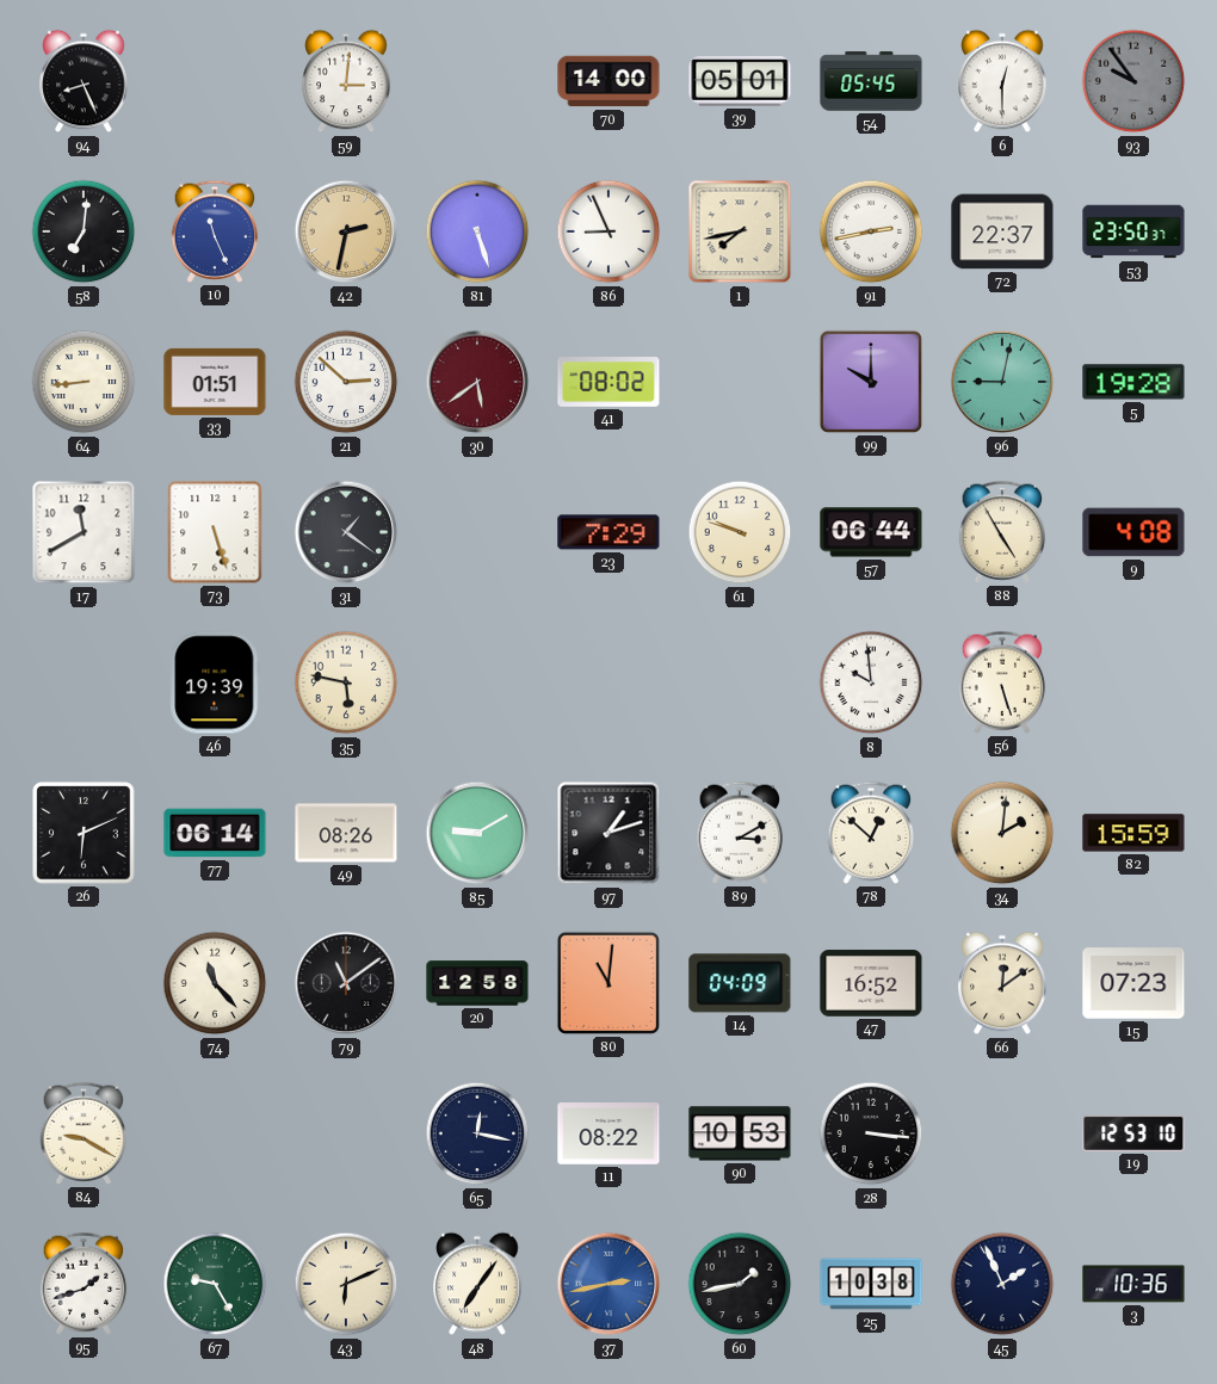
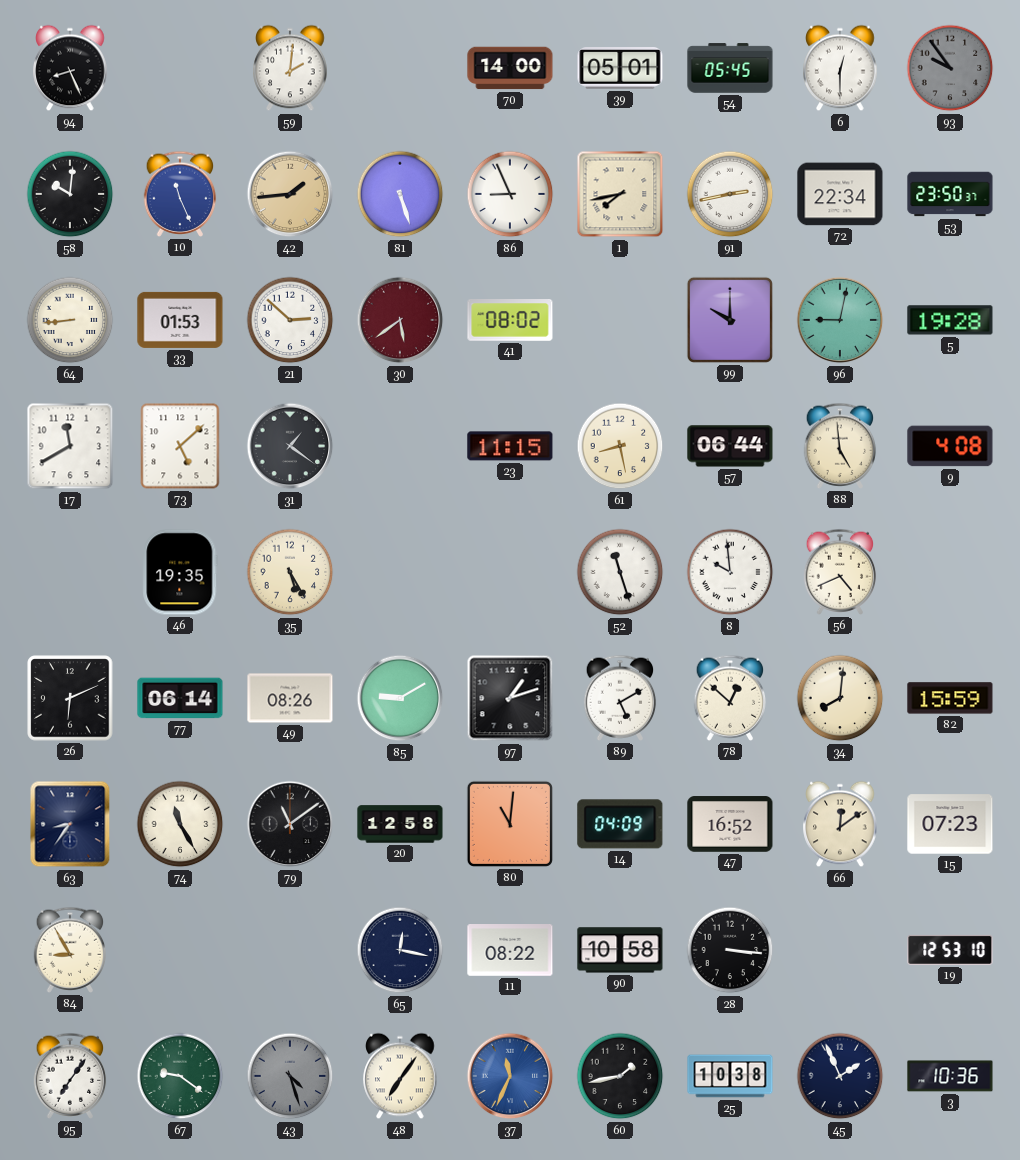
59: 3:01 -> 2:01 (290, 68)
58: 7:01 -> 10:01 (70, 194)
42: 2:32 -> 1:44 (290, 194)
72: 22:37 -> 22:34 (840, 194)
33: 01:51 -> 01:53 (180, 320)
73: 5:27 -> 5:08 (180, 446)
23: 7:29 -> 11:15 (510, 446)
61: 9:48 -> 8:28 (620, 446)
88: 4:55 -> 4:59 (840, 446)
46: 19:39 -> 19:35 (180, 572)
35: 5:47 -> 5:25 (290, 572)
52: none -> 11:27 (620, 572)
56: 5:27 -> 4:41 (840, 572)
89: 3:10 -> 5:10 (620, 698)
34: 2:01 -> 8:01 (840, 698)
63: none -> 8:36 (70, 824)
74: 11:23 -> 11:25 (180, 824)
84: 9:20 -> 8:55 (70, 950)
90: 10:53 -> 10:58 (620, 950)
95: 1:42 -> 7:06 (70, 1076)
67: 9:25 -> 9:21 (180, 1076)
43: 6:11 -> 4:27 (290, 1076)
43 dial: cream -> grey (290, 1076)
37: 2:43 -> 11:34 (510, 1076)
